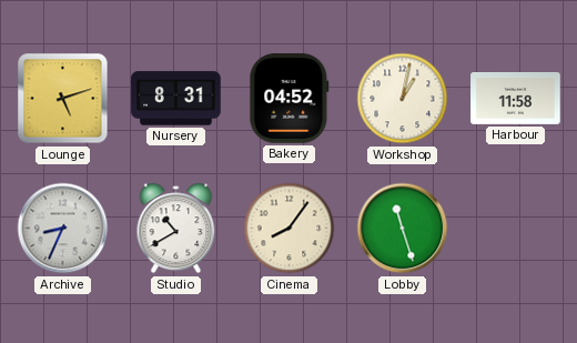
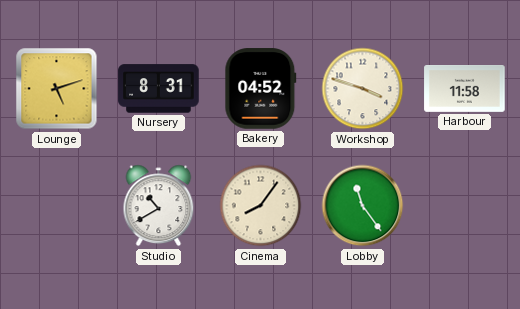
Workshop: 1:02 -> 3:48 (363, 89)
Archive: 8:34 -> none (63, 229)
Lobby: 11:27 -> 11:24 (363, 206)
